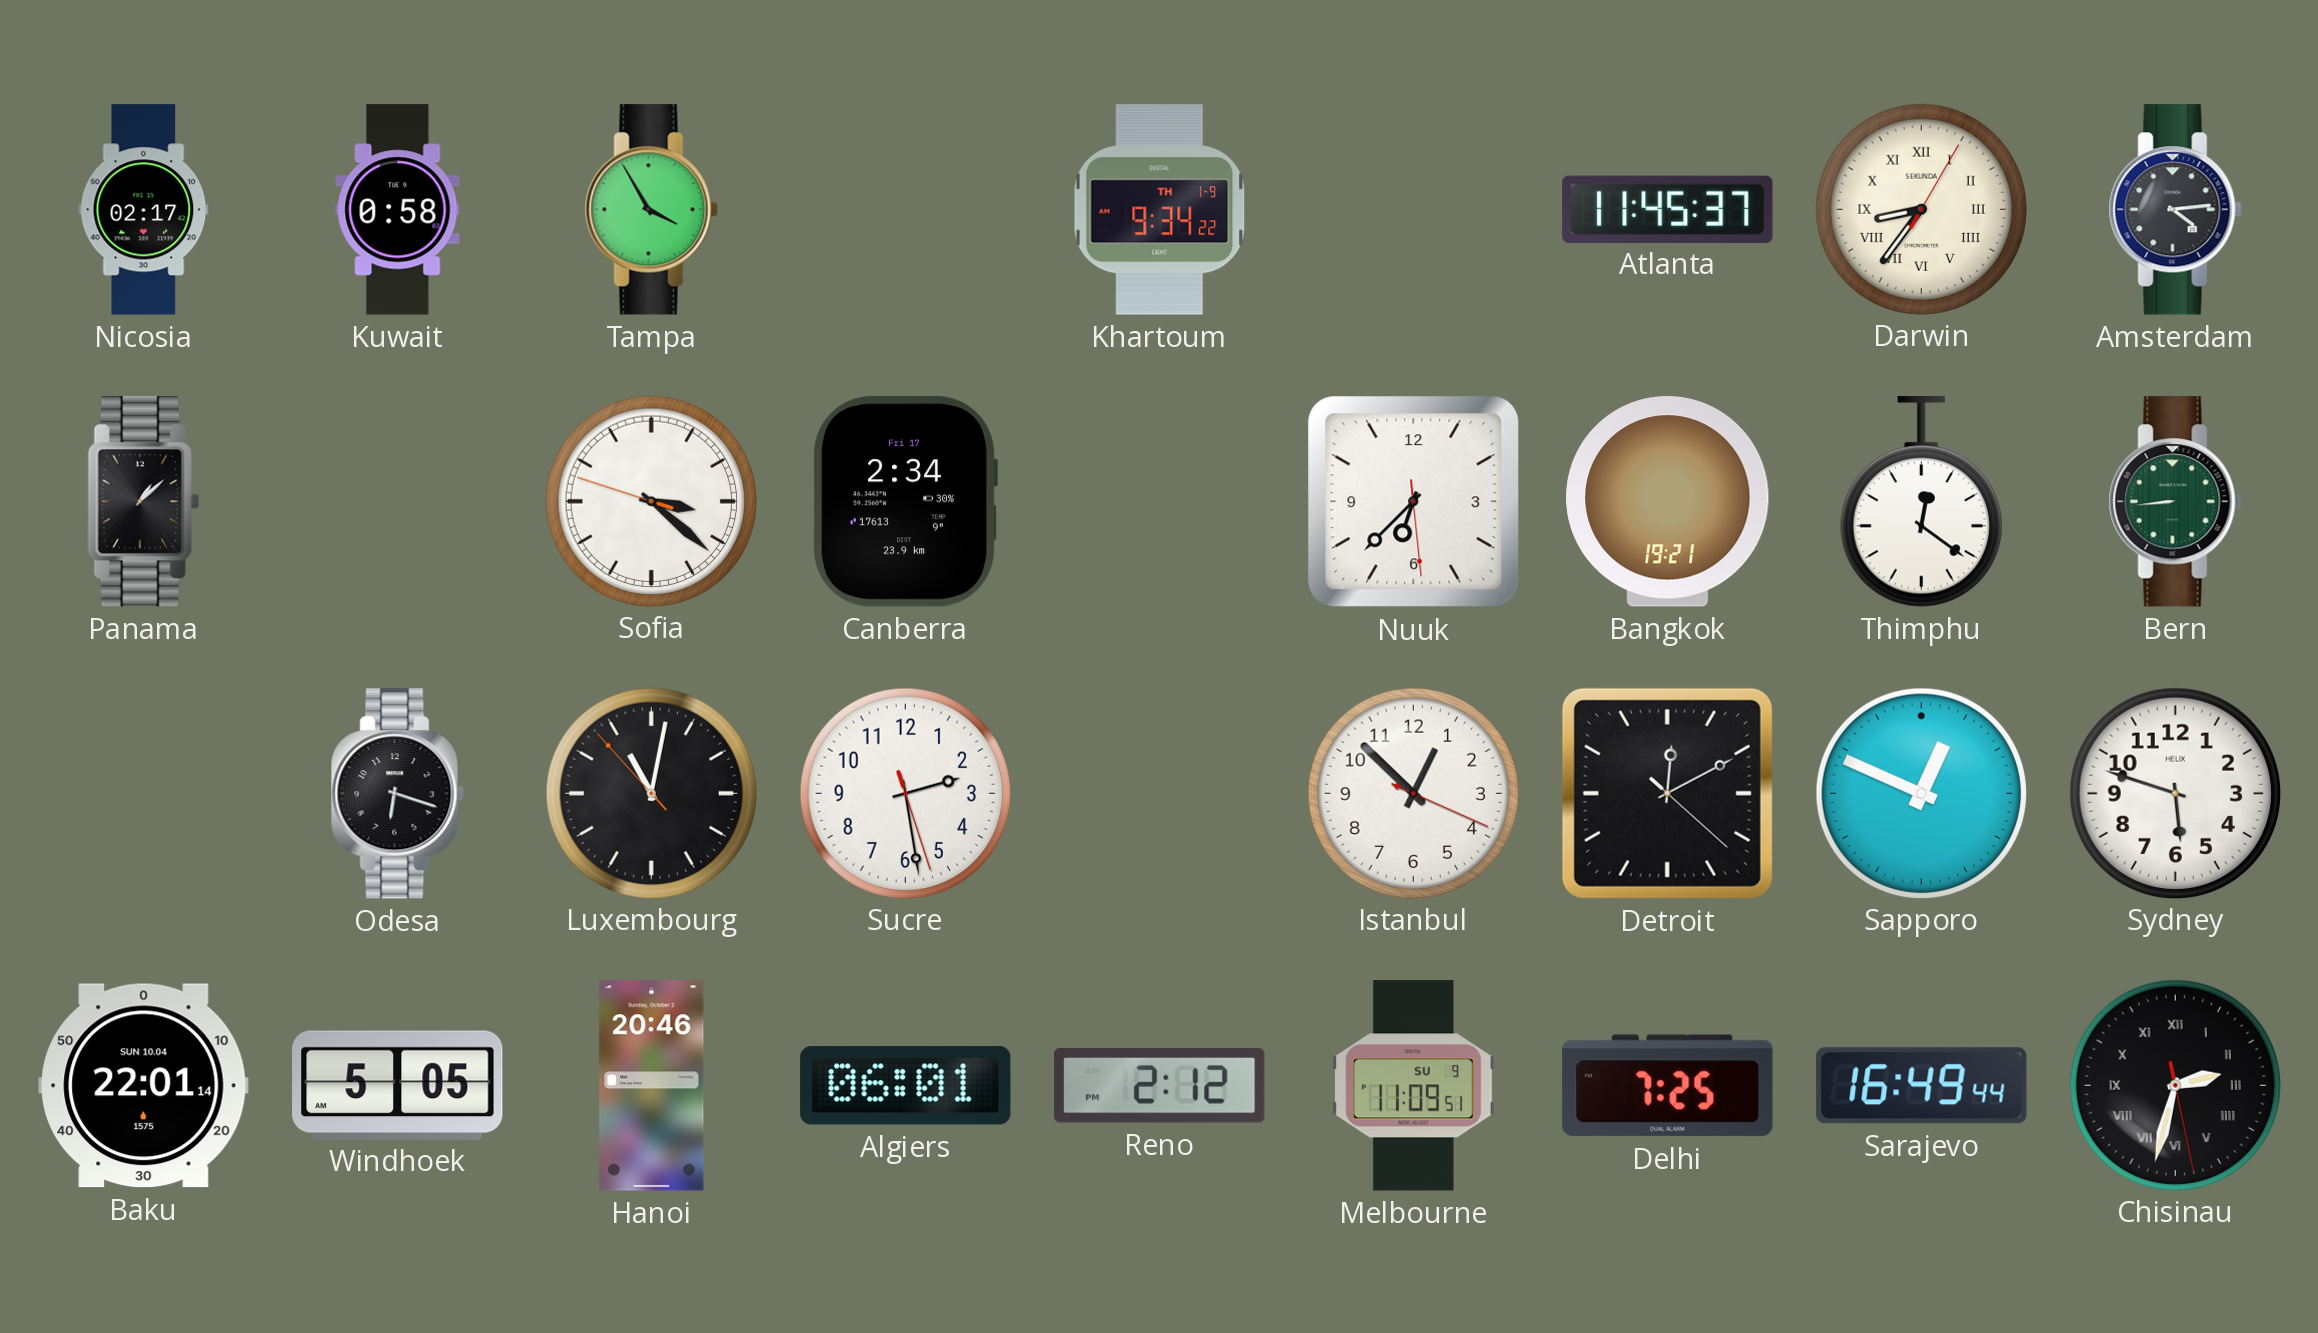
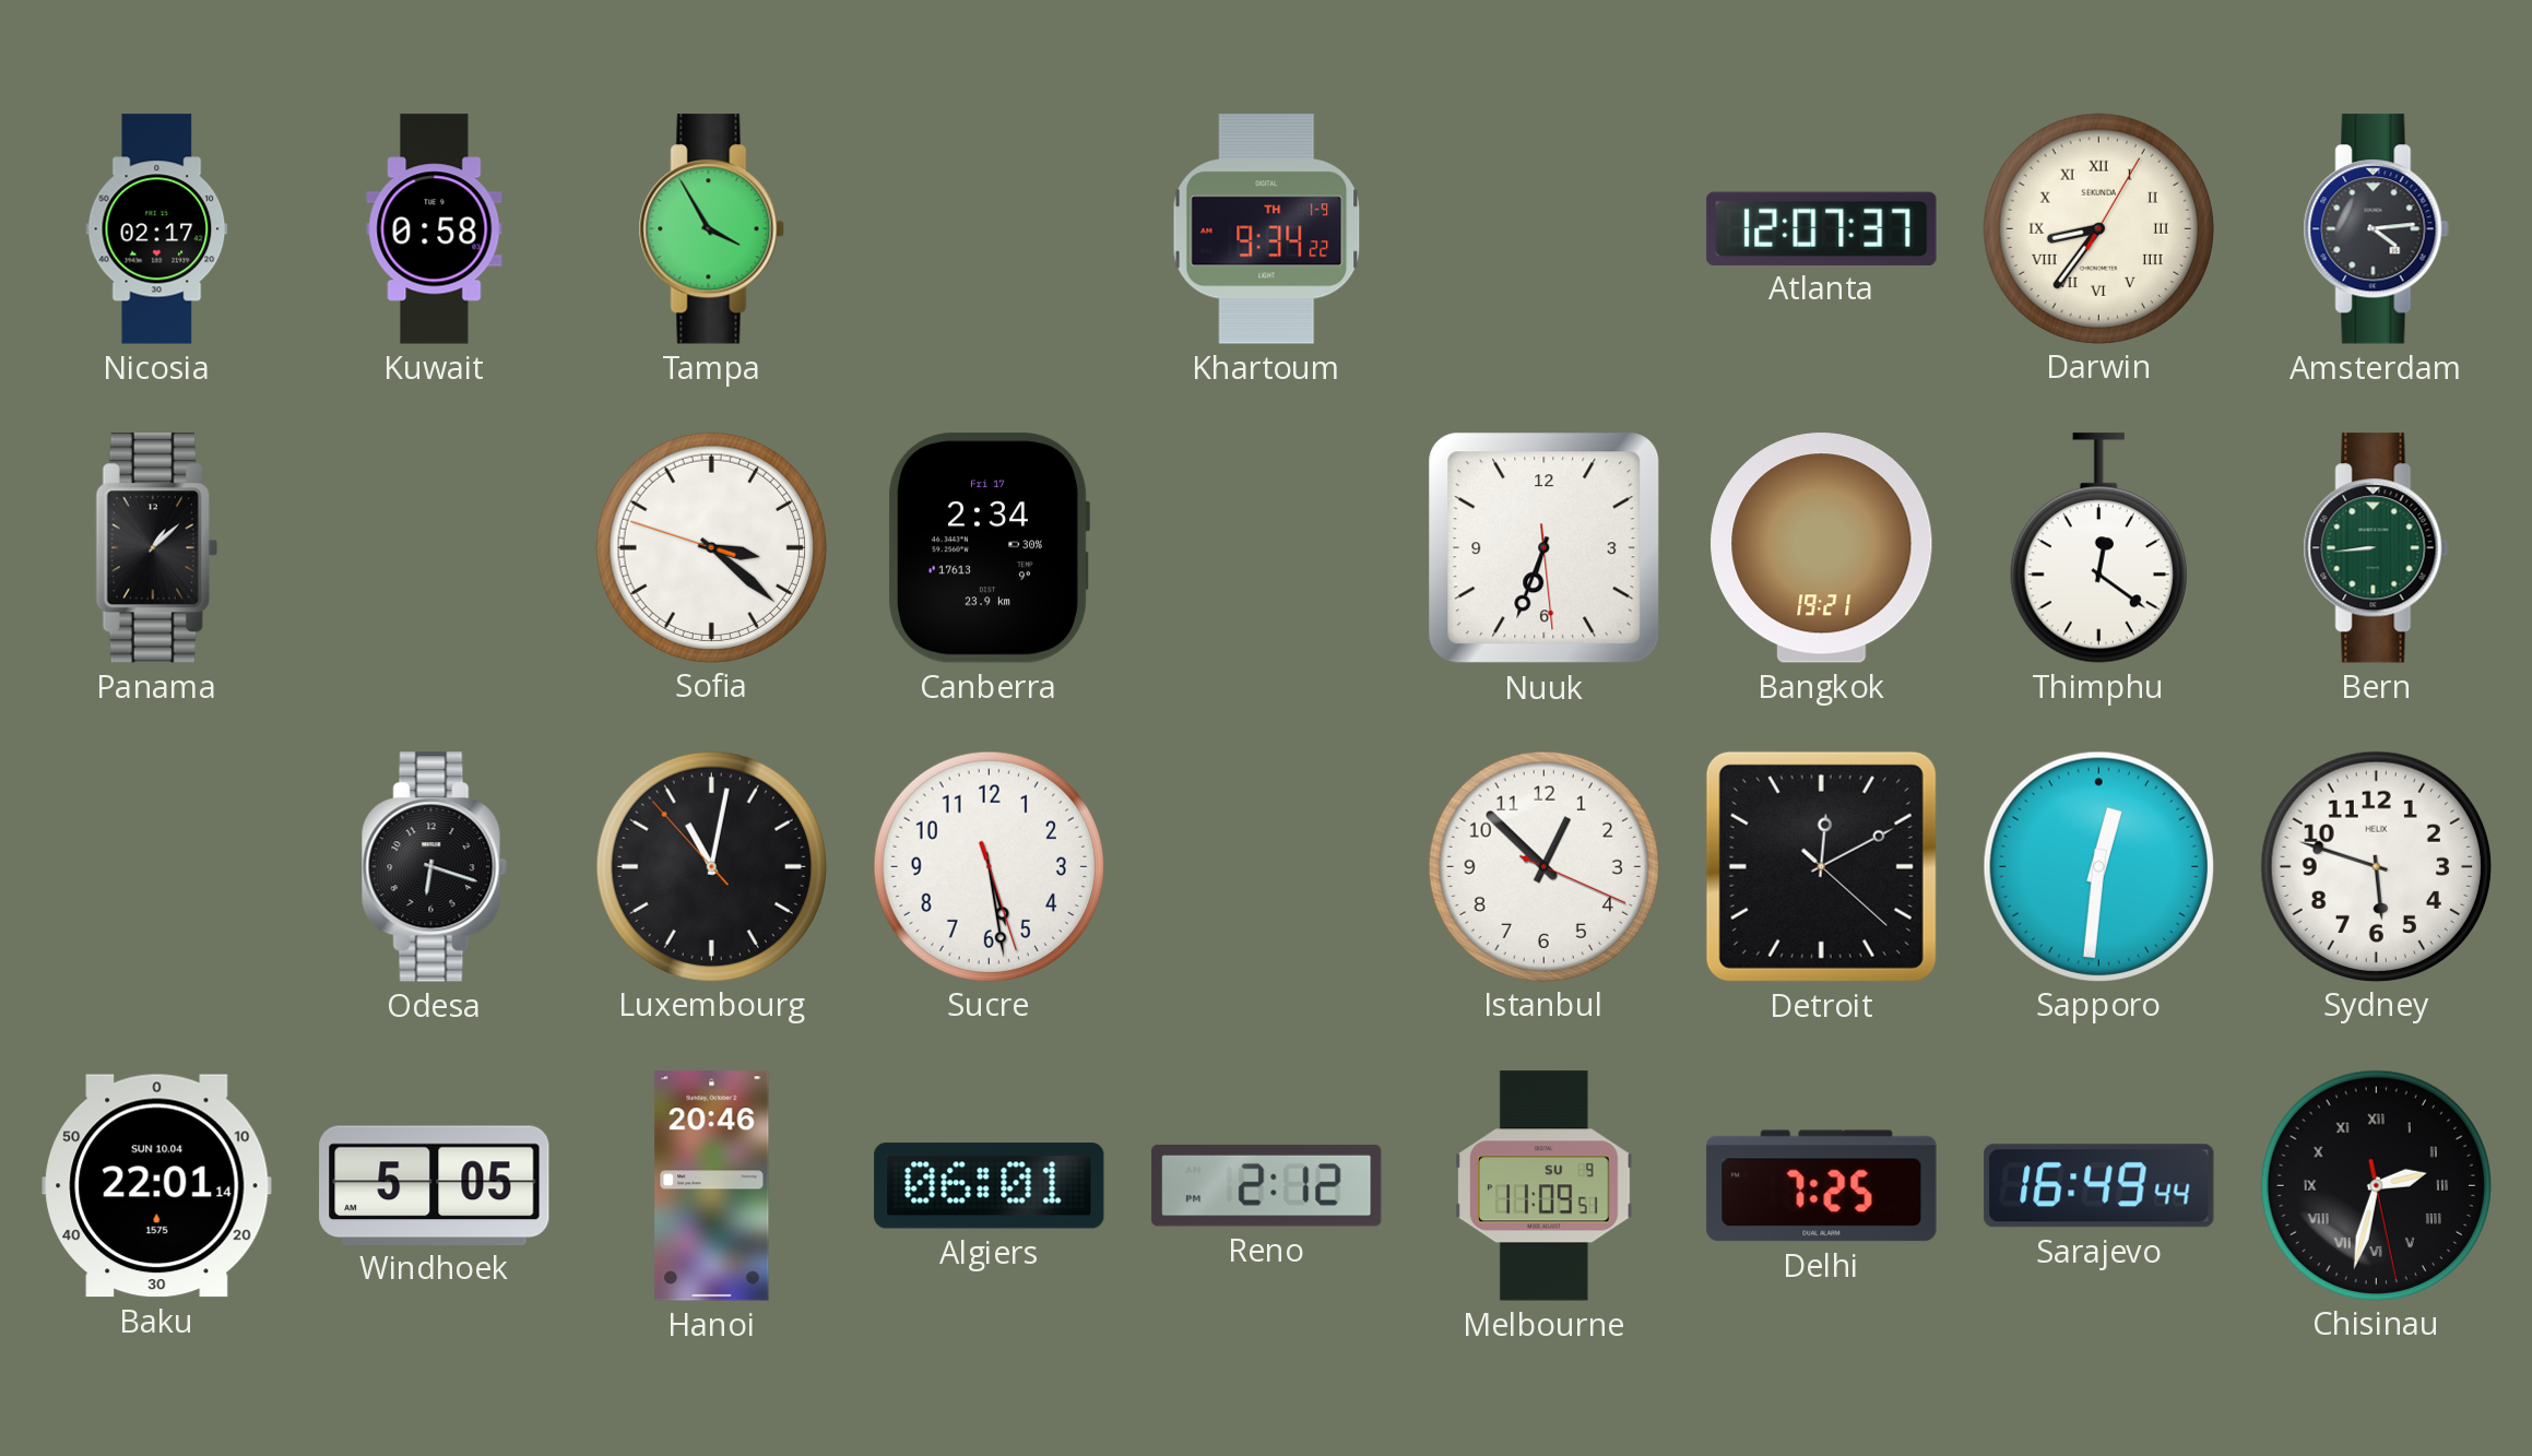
Atlanta: 11:45 -> 12:07 (1822, 228)
Nuuk: 6:37 -> 6:33 (1545, 548)
Sucre: 2:28 -> 5:28 (989, 866)
Sapporo: 12:49 -> 12:31 (2098, 866)
